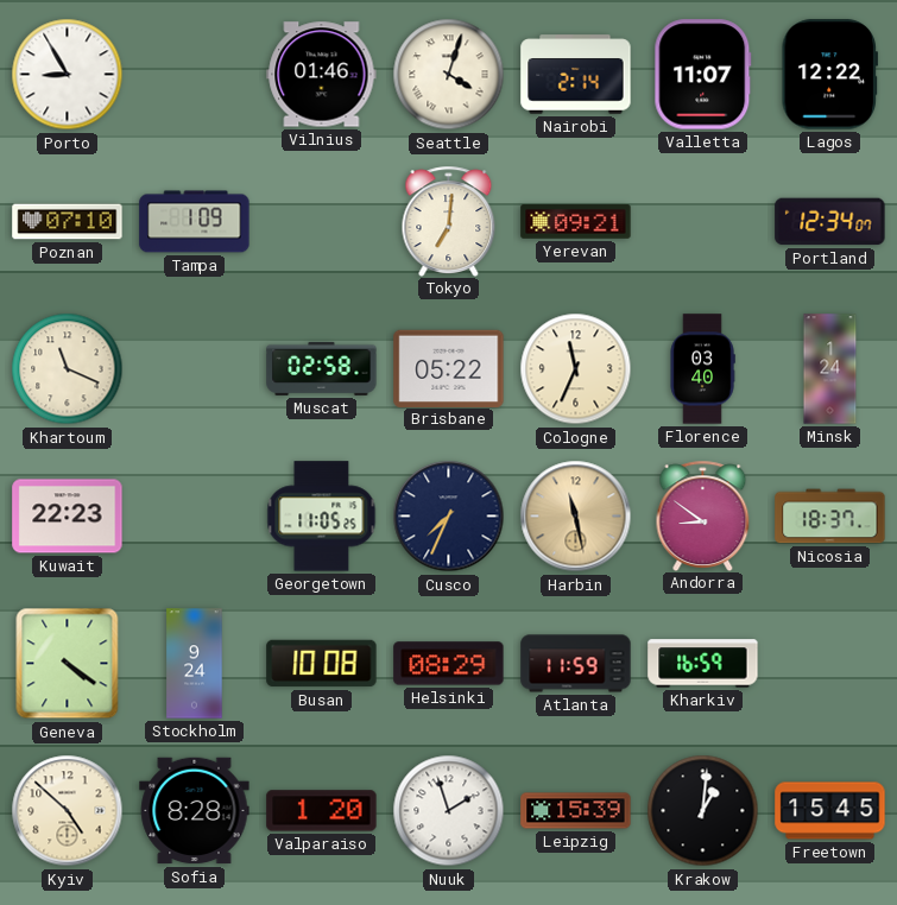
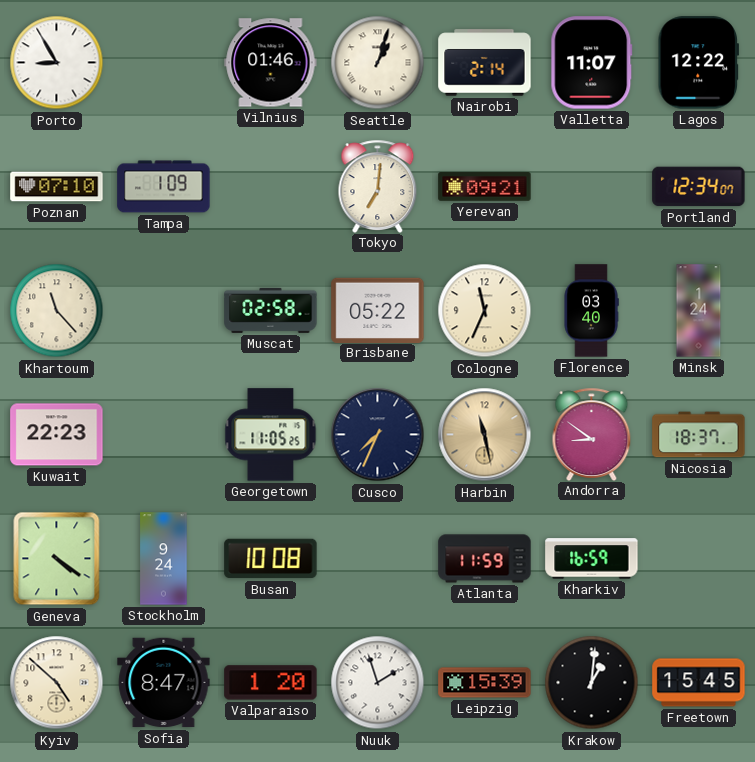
Seattle: 4:03 -> 1:03 (378, 63)
Khartoum: 11:19 -> 11:23 (57, 311)
Helsinki: 08:29 -> none (449, 664)
Sofia: 8:28 -> 8:47 (164, 683)
